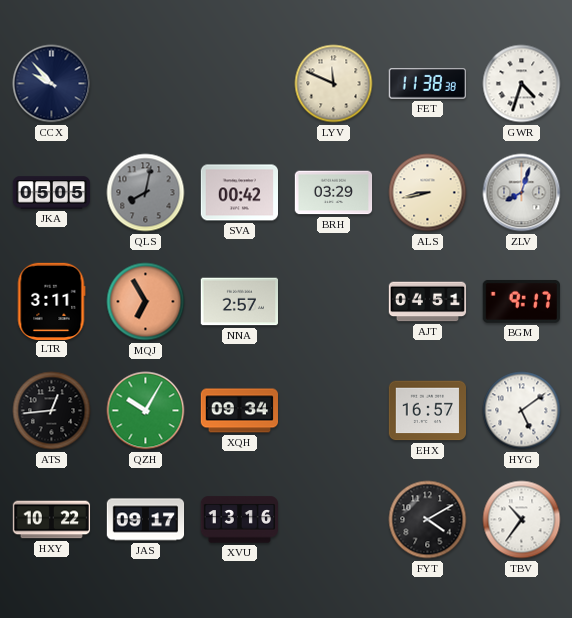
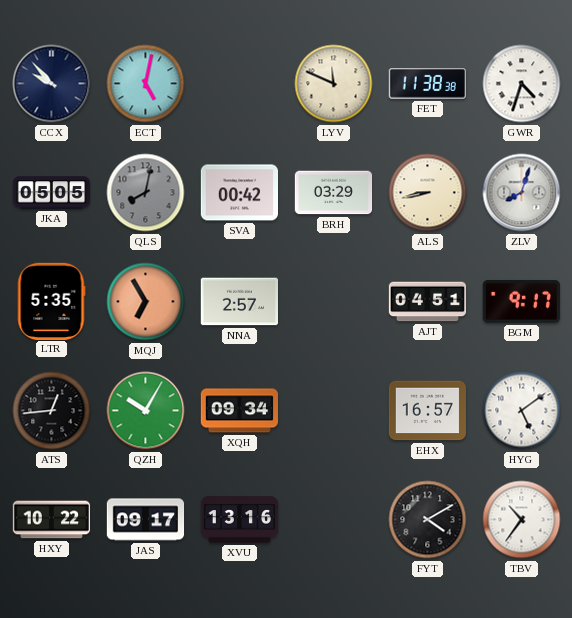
ECT: none -> 5:02 (146, 84)
LTR: 3:11 -> 5:35 (51, 301)
